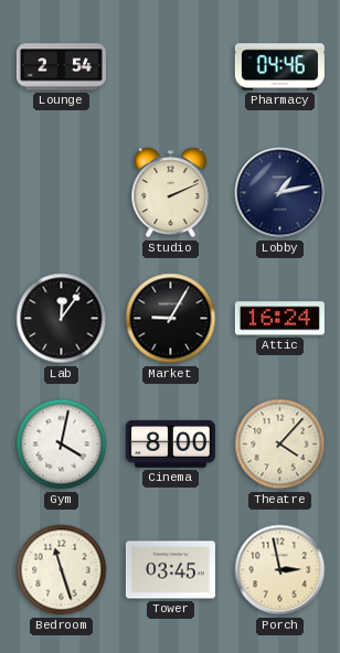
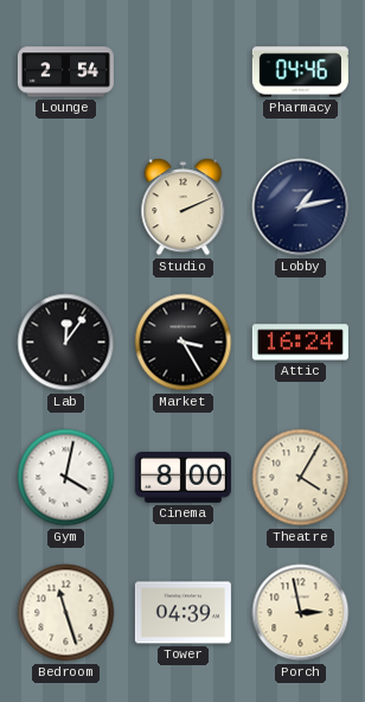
Market: 9:05 -> 3:25 (184, 343)
Theatre: 4:07 -> 4:05 (301, 478)
Tower: 03:45 -> 04:39 (182, 613)
